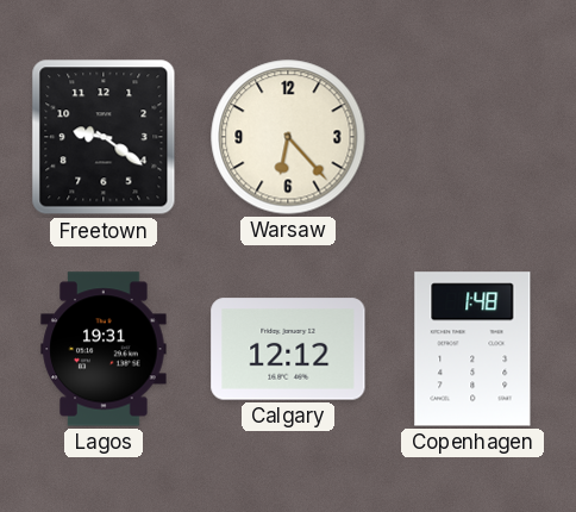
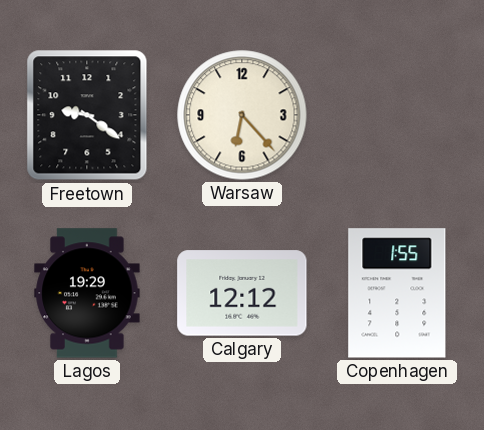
Lagos: 19:31 -> 19:29 (87, 293)
Copenhagen: 1:48 -> 1:55 (397, 293)
